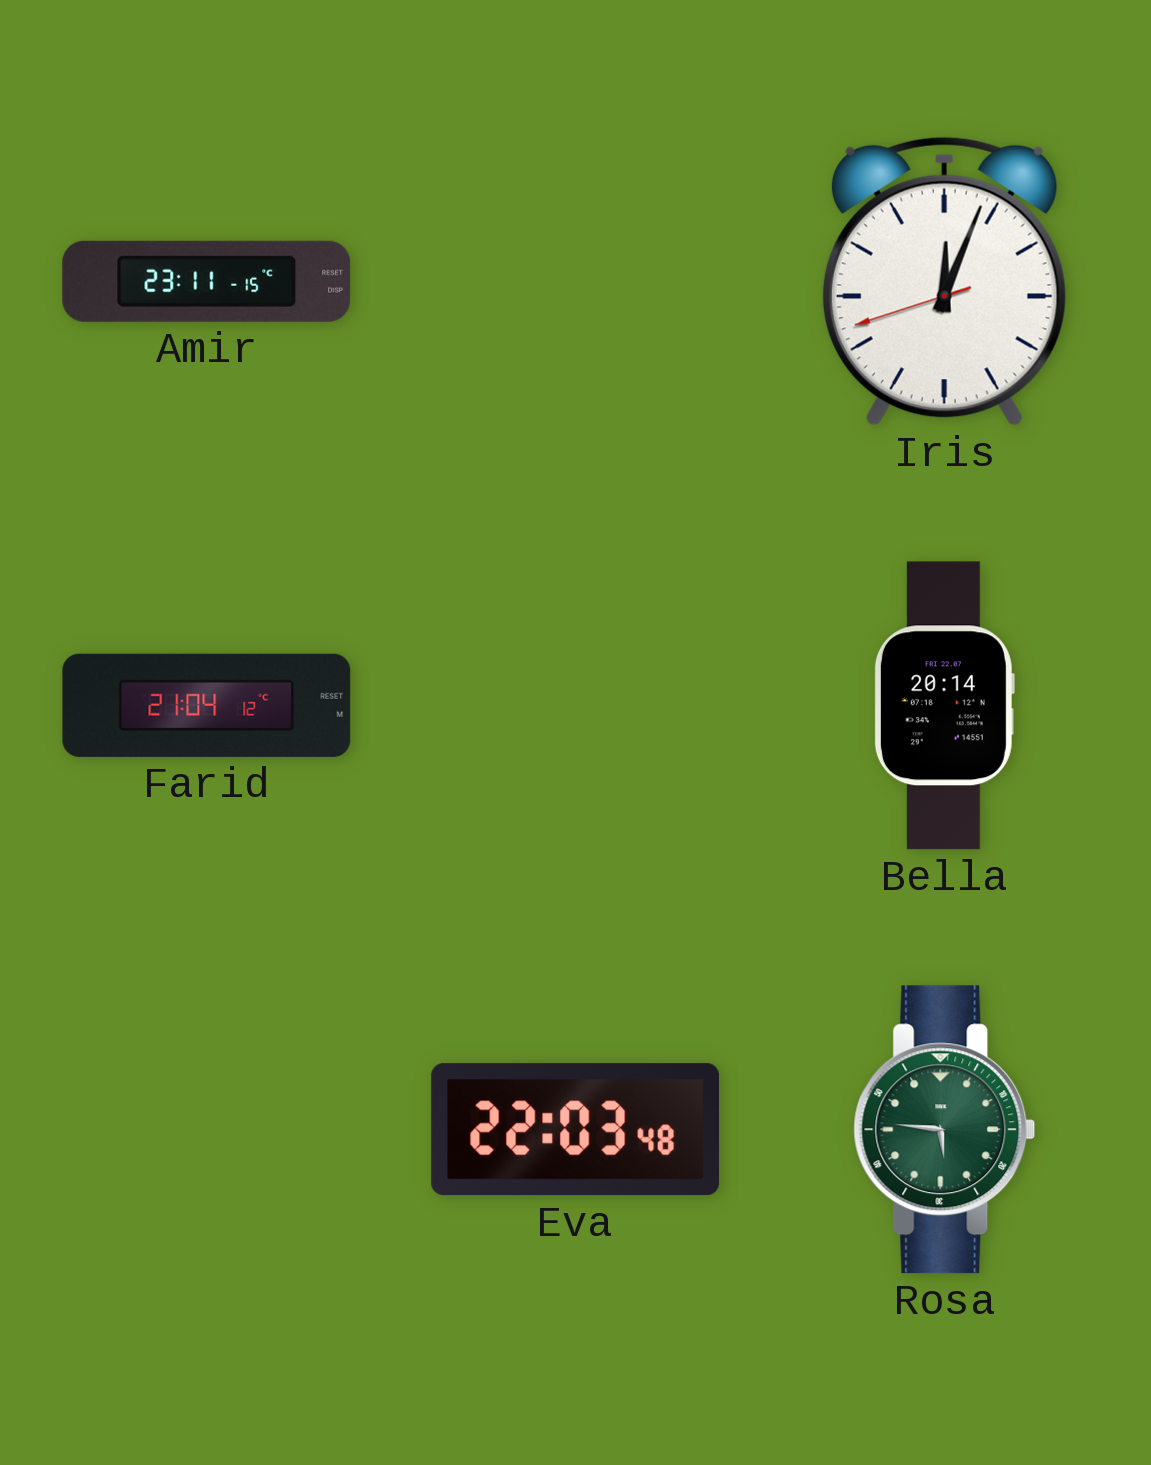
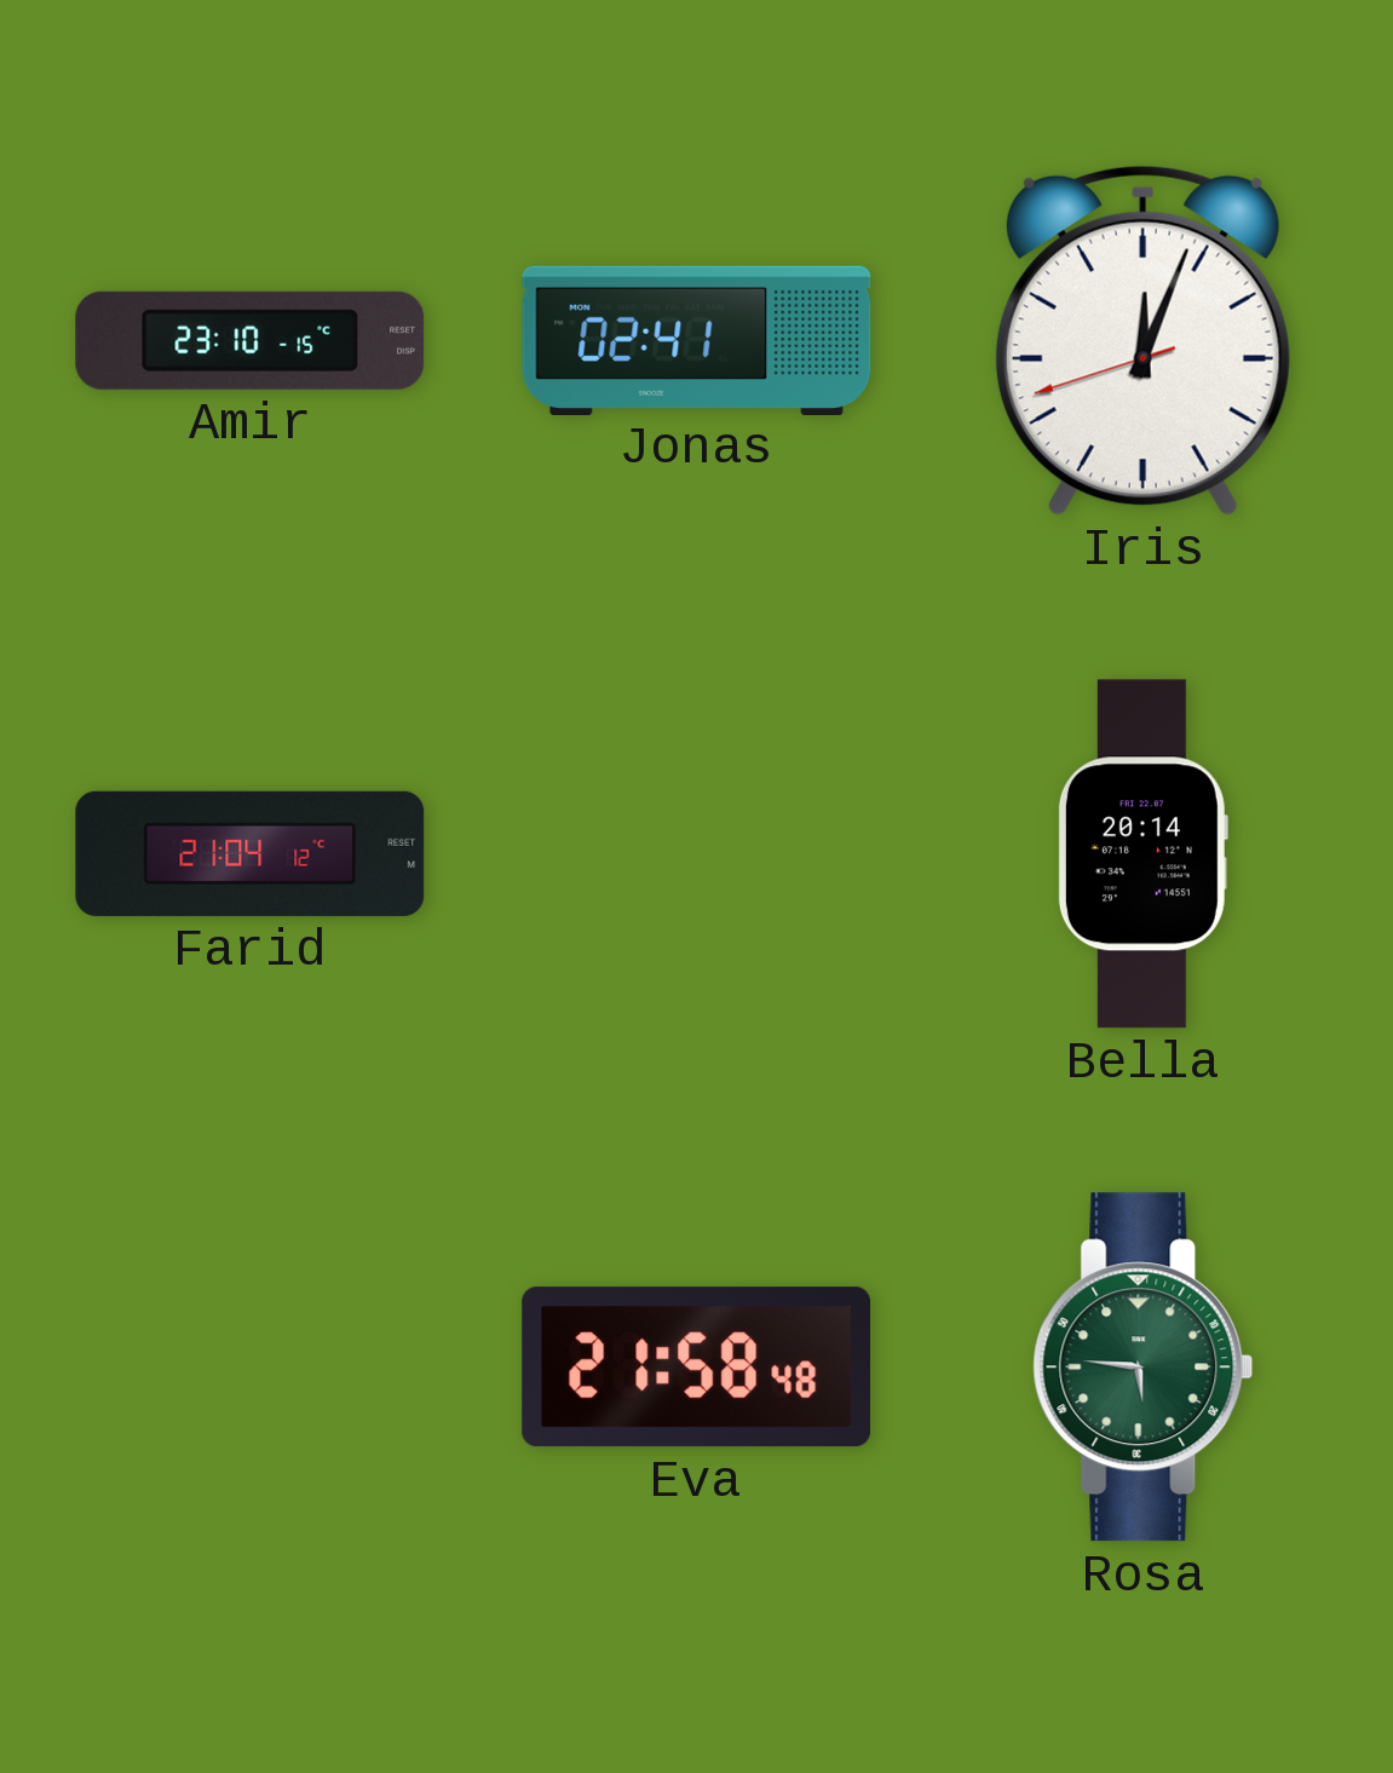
Amir: 23:11 -> 23:10 (251, 340)
Jonas: none -> 02:41 (697, 340)
Eva: 22:03 -> 21:58 (696, 1368)
